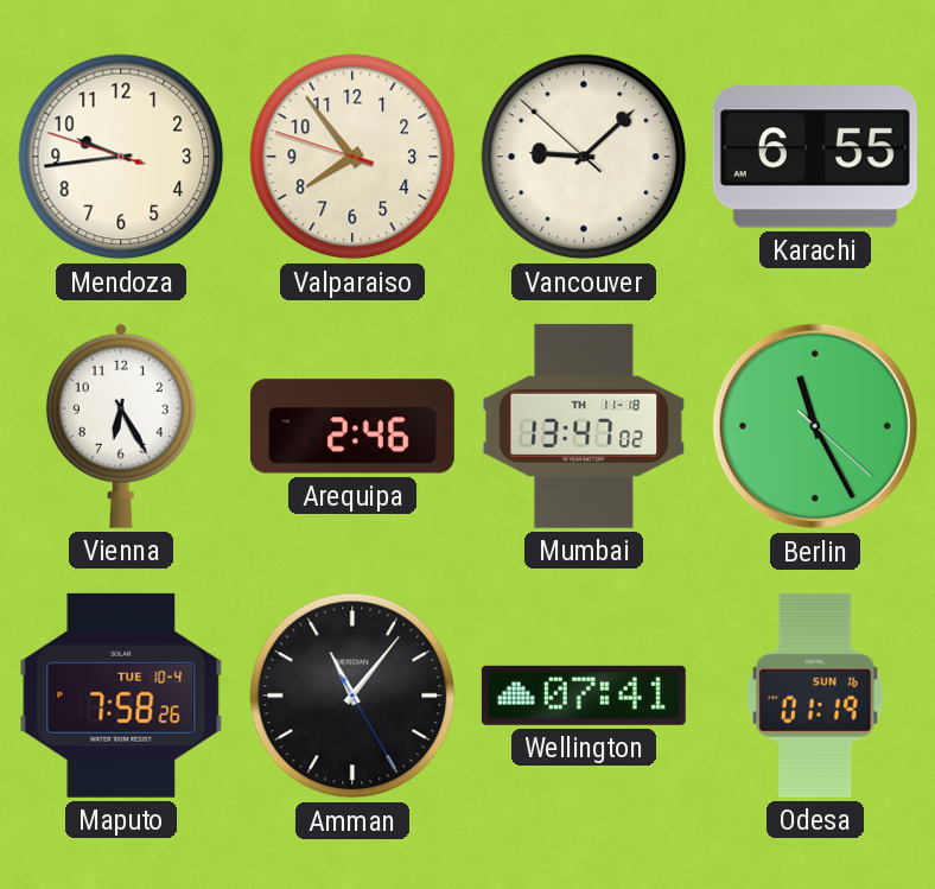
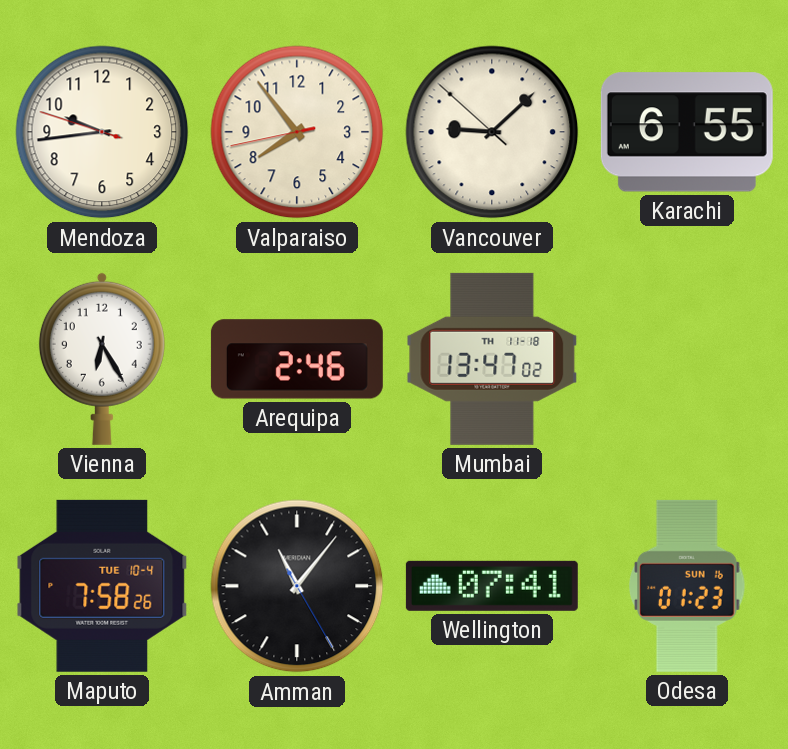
Valparaiso: 7:53:48 -> 7:53:43 (297, 132)
Berlin: 11:25 -> none (815, 426)
Odesa: 01:19 -> 01:23 (687, 586)
